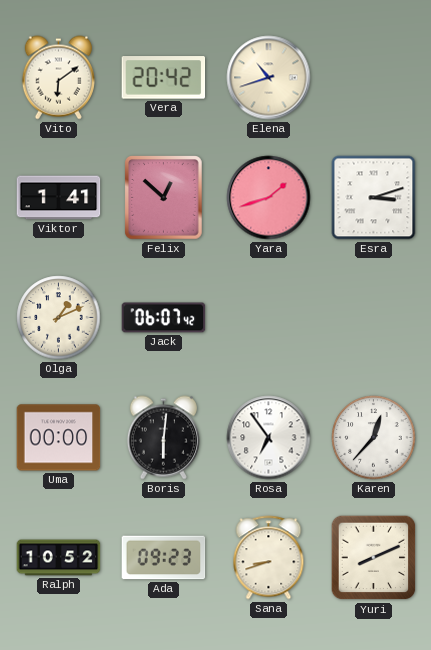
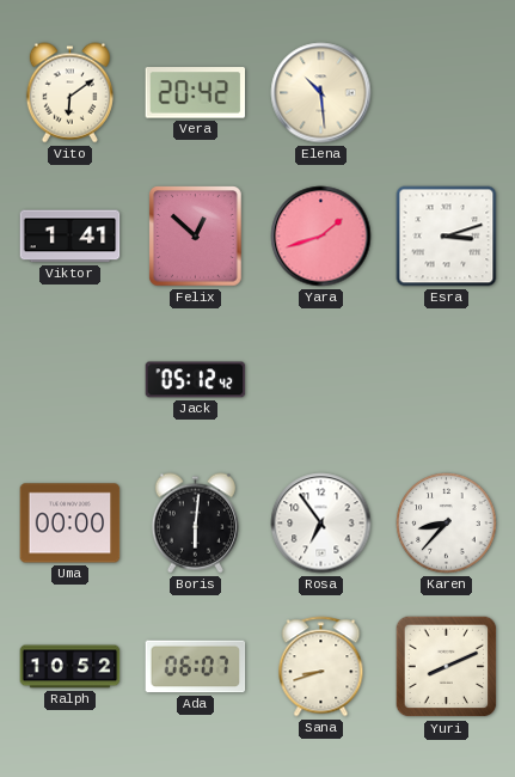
Elena: 10:42 -> 10:29 (321, 93)
Olga: 1:11 -> none (59, 318)
Jack: 06:07 -> 05:12 (196, 380)
Karen: 12:37 -> 8:37 (447, 524)
Ada: 09:23 -> 06:07 (196, 667)
